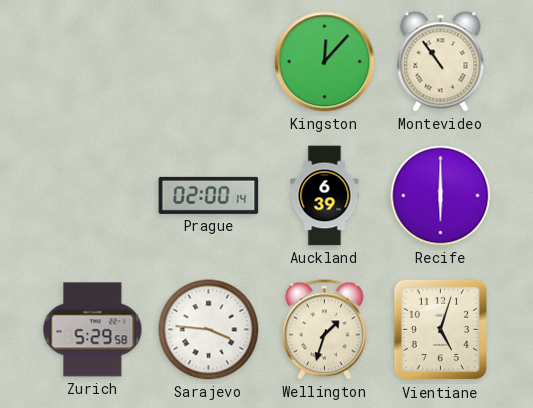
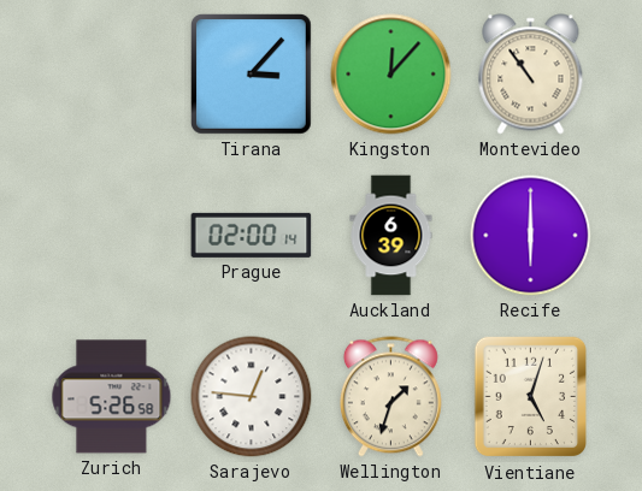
Tirana: none -> 3:07 (252, 75)
Zurich: 5:29 -> 5:26 (112, 397)
Sarajevo: 3:46 -> 12:46 (252, 397)
